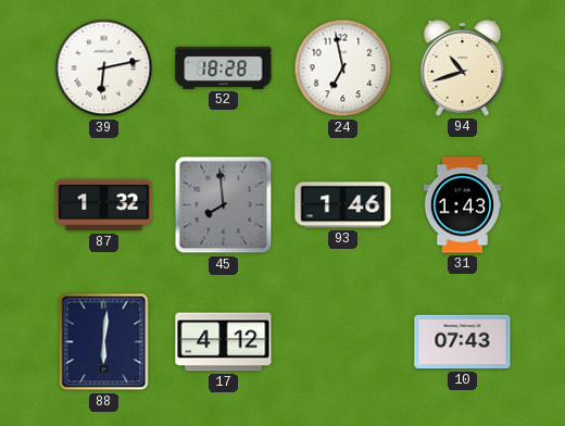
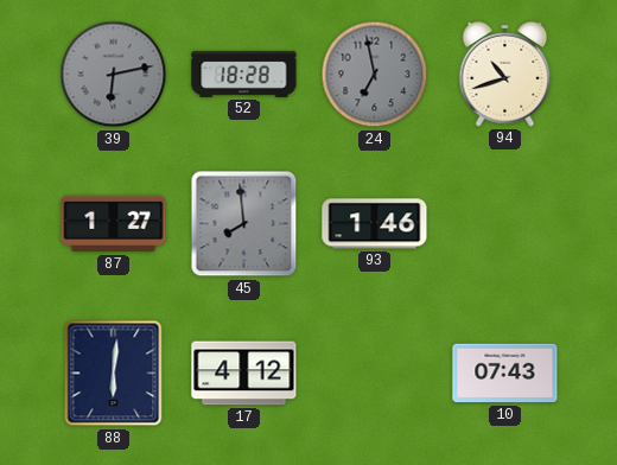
39 dial: white -> grey (114, 75)
24 dial: white -> grey (375, 75)
87: 1:32 -> 1:27 (114, 224)
31: 1:43 -> none (462, 205)
